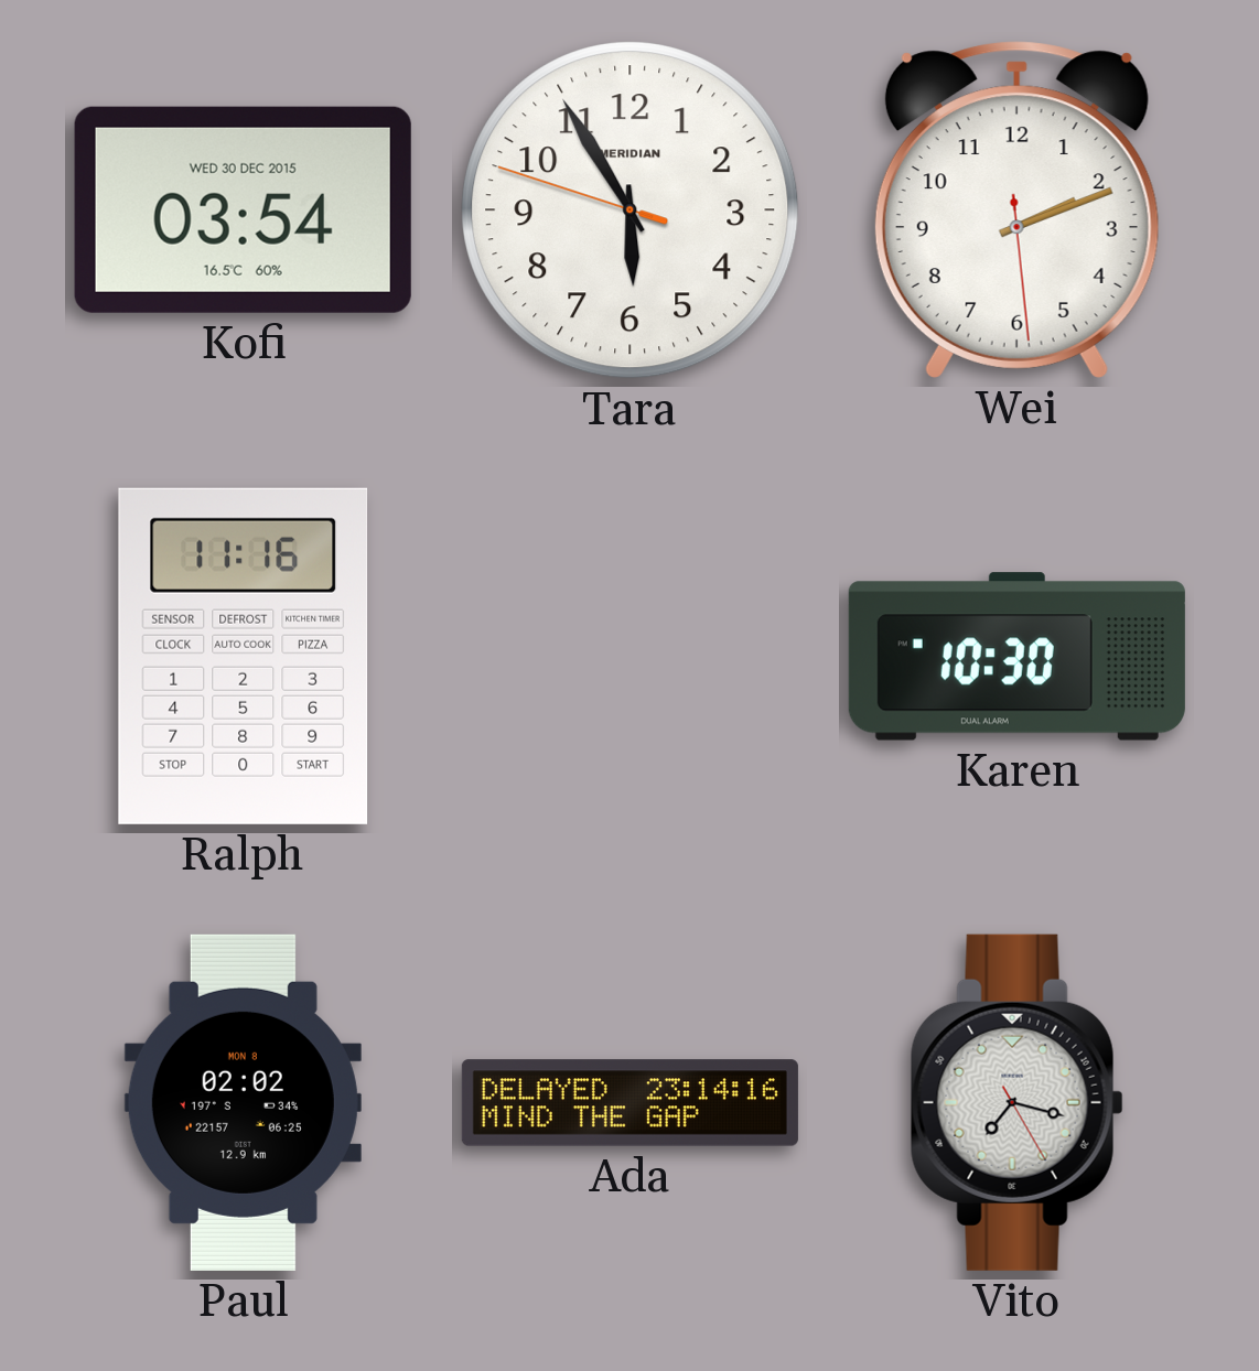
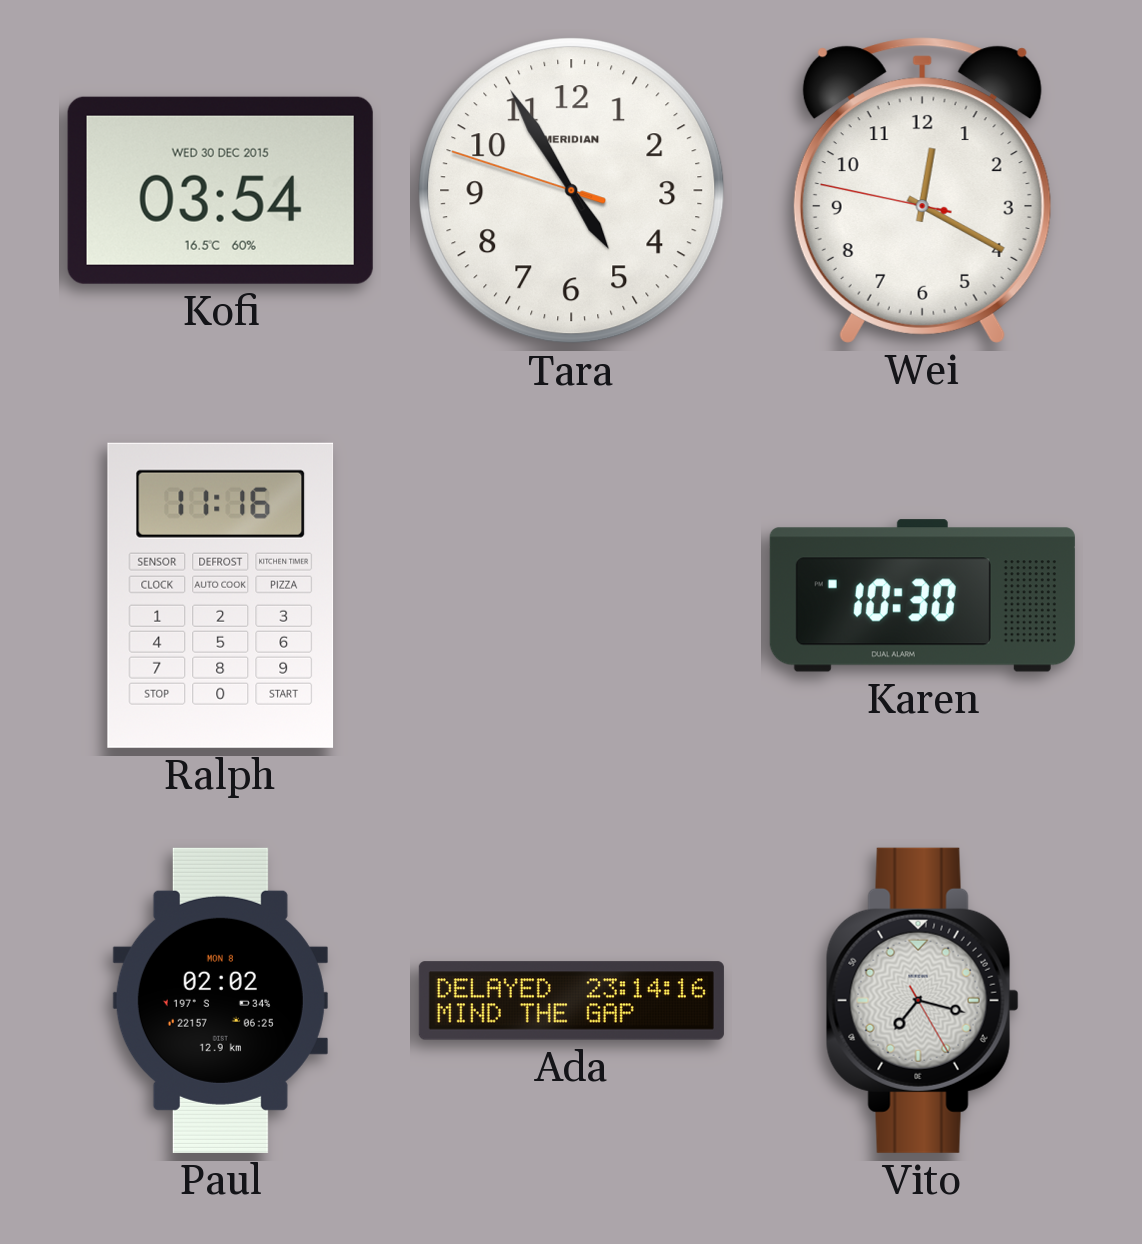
Tara: 5:54 -> 4:54 (572, 191)
Wei: 2:11 -> 12:19 (922, 190)
